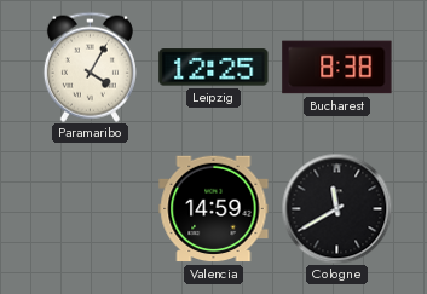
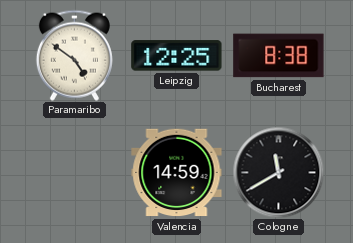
Paramaribo: 4:05 -> 4:51 (74, 55)
